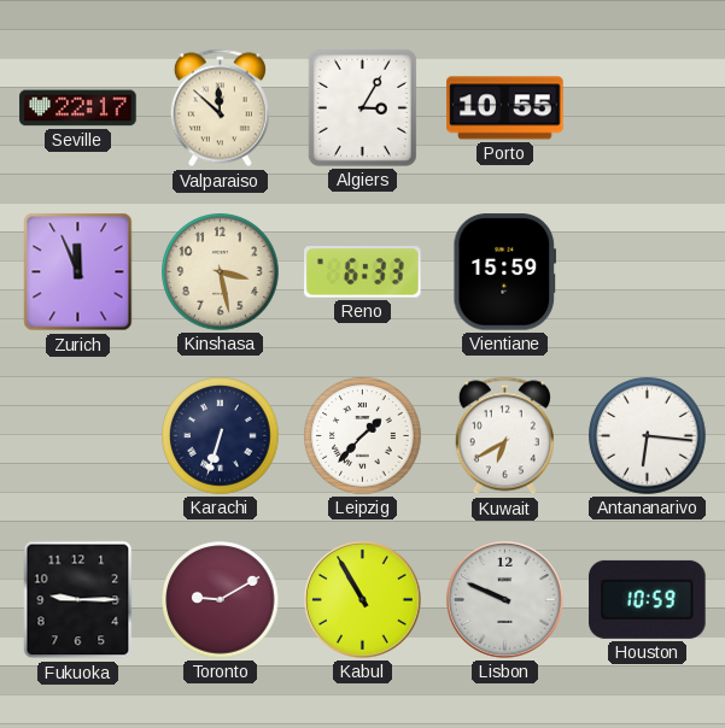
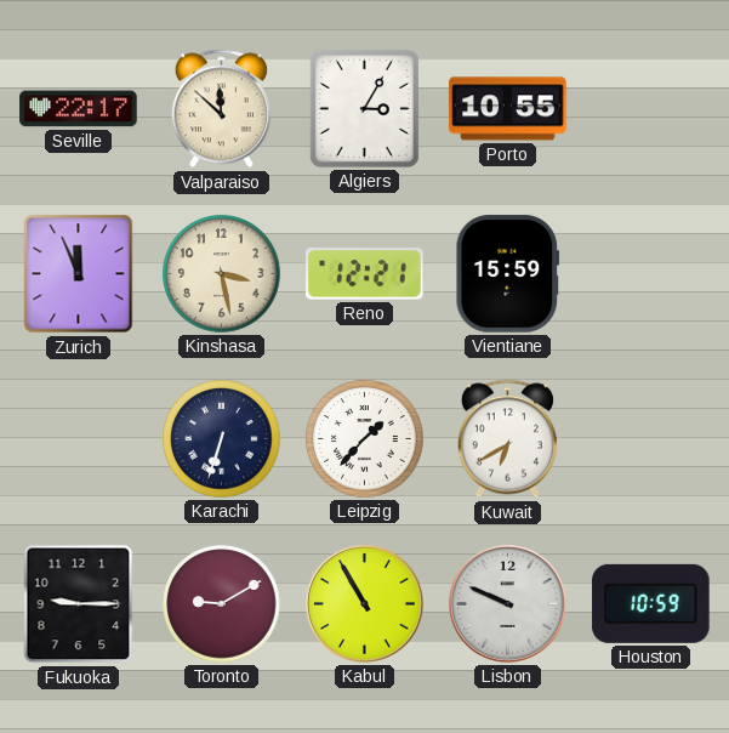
Reno: 6:33 -> 12:21 (365, 274)
Antananarivo: 6:16 -> none (648, 436)
